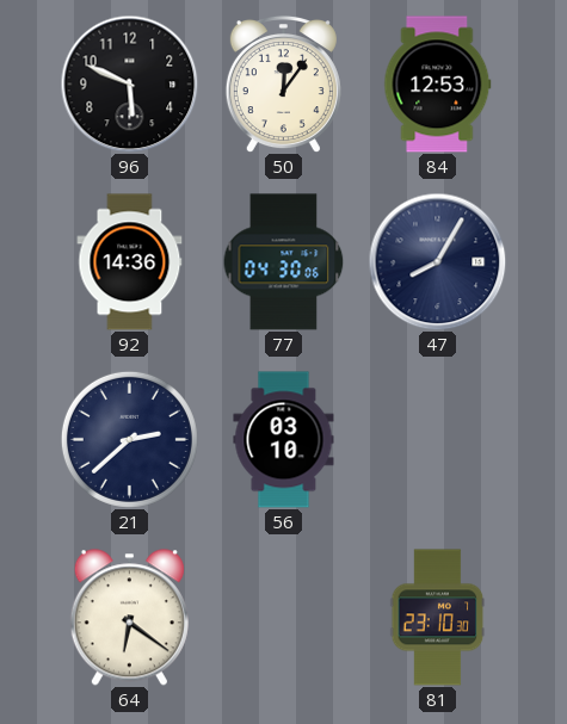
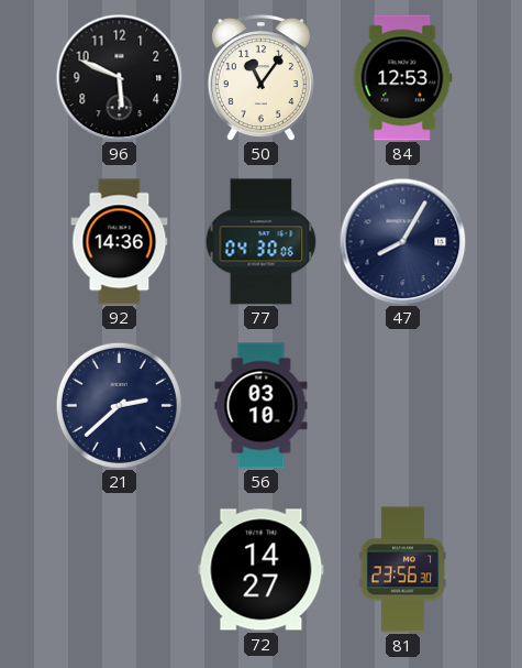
50: 12:06 -> 11:06 (260, 77)
64: 6:21 -> none (129, 618)
72: none -> 14:27 (262, 570)
81: 23:10 -> 23:56 (403, 570)
